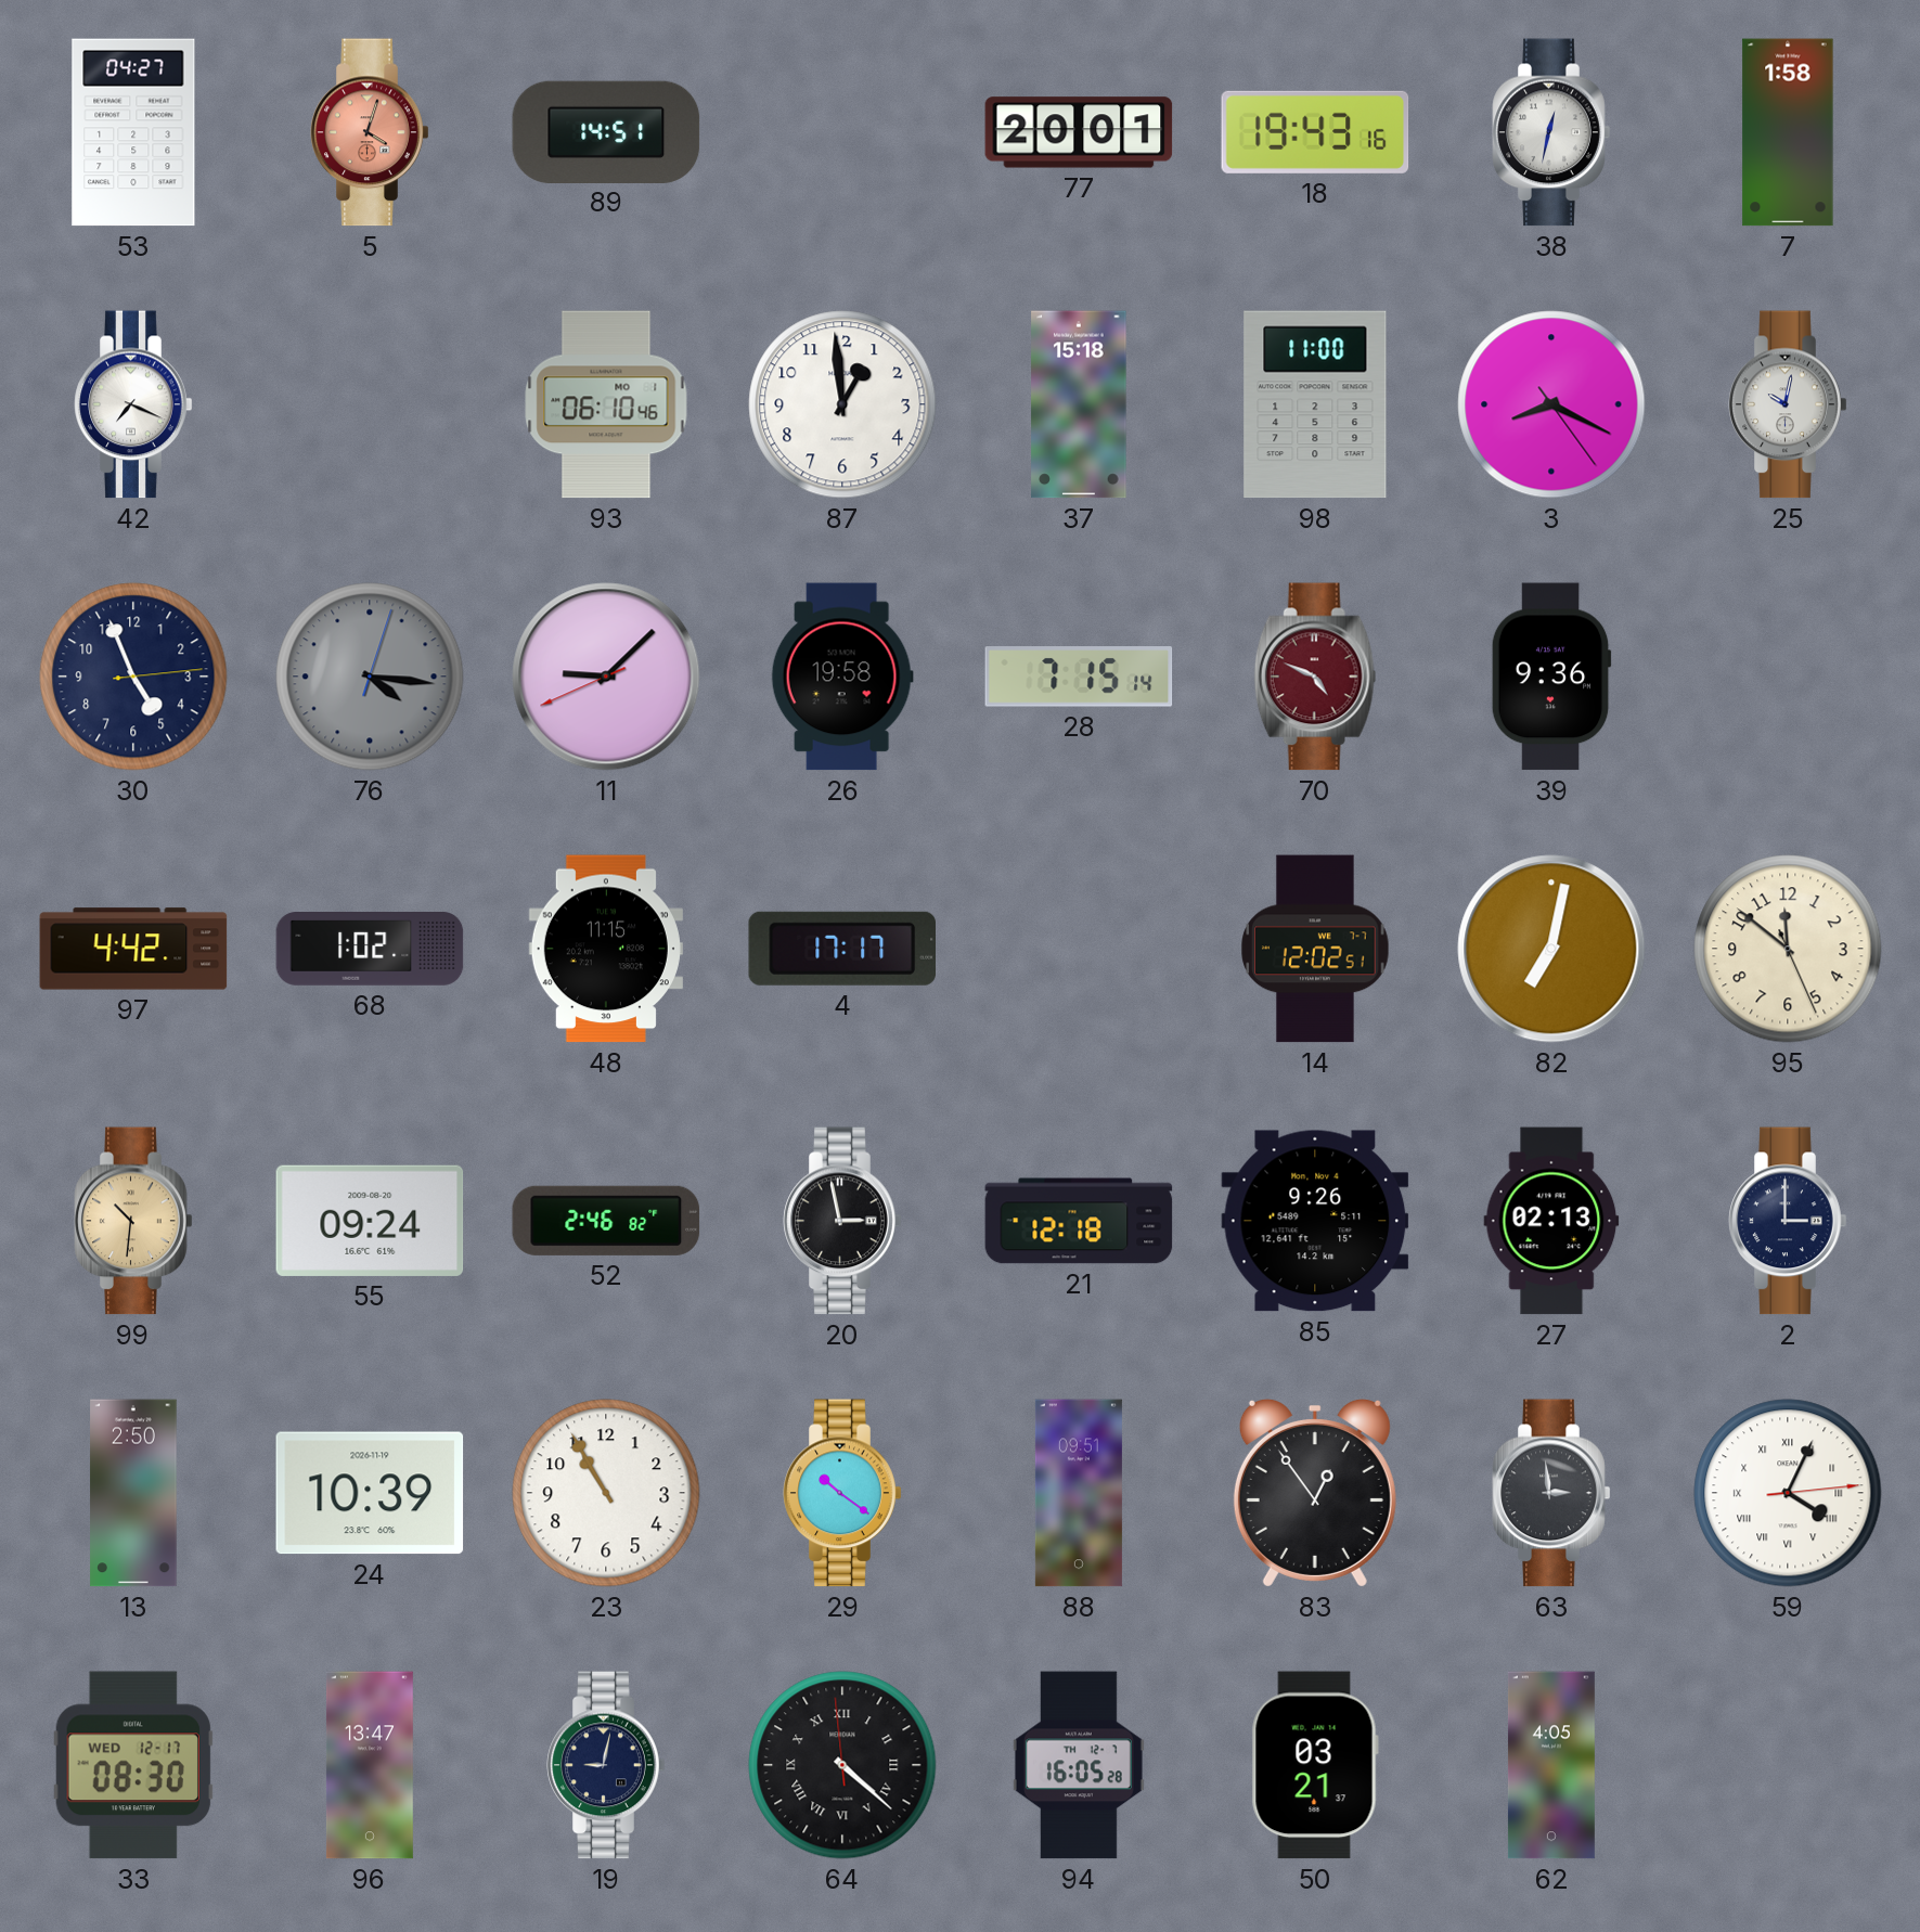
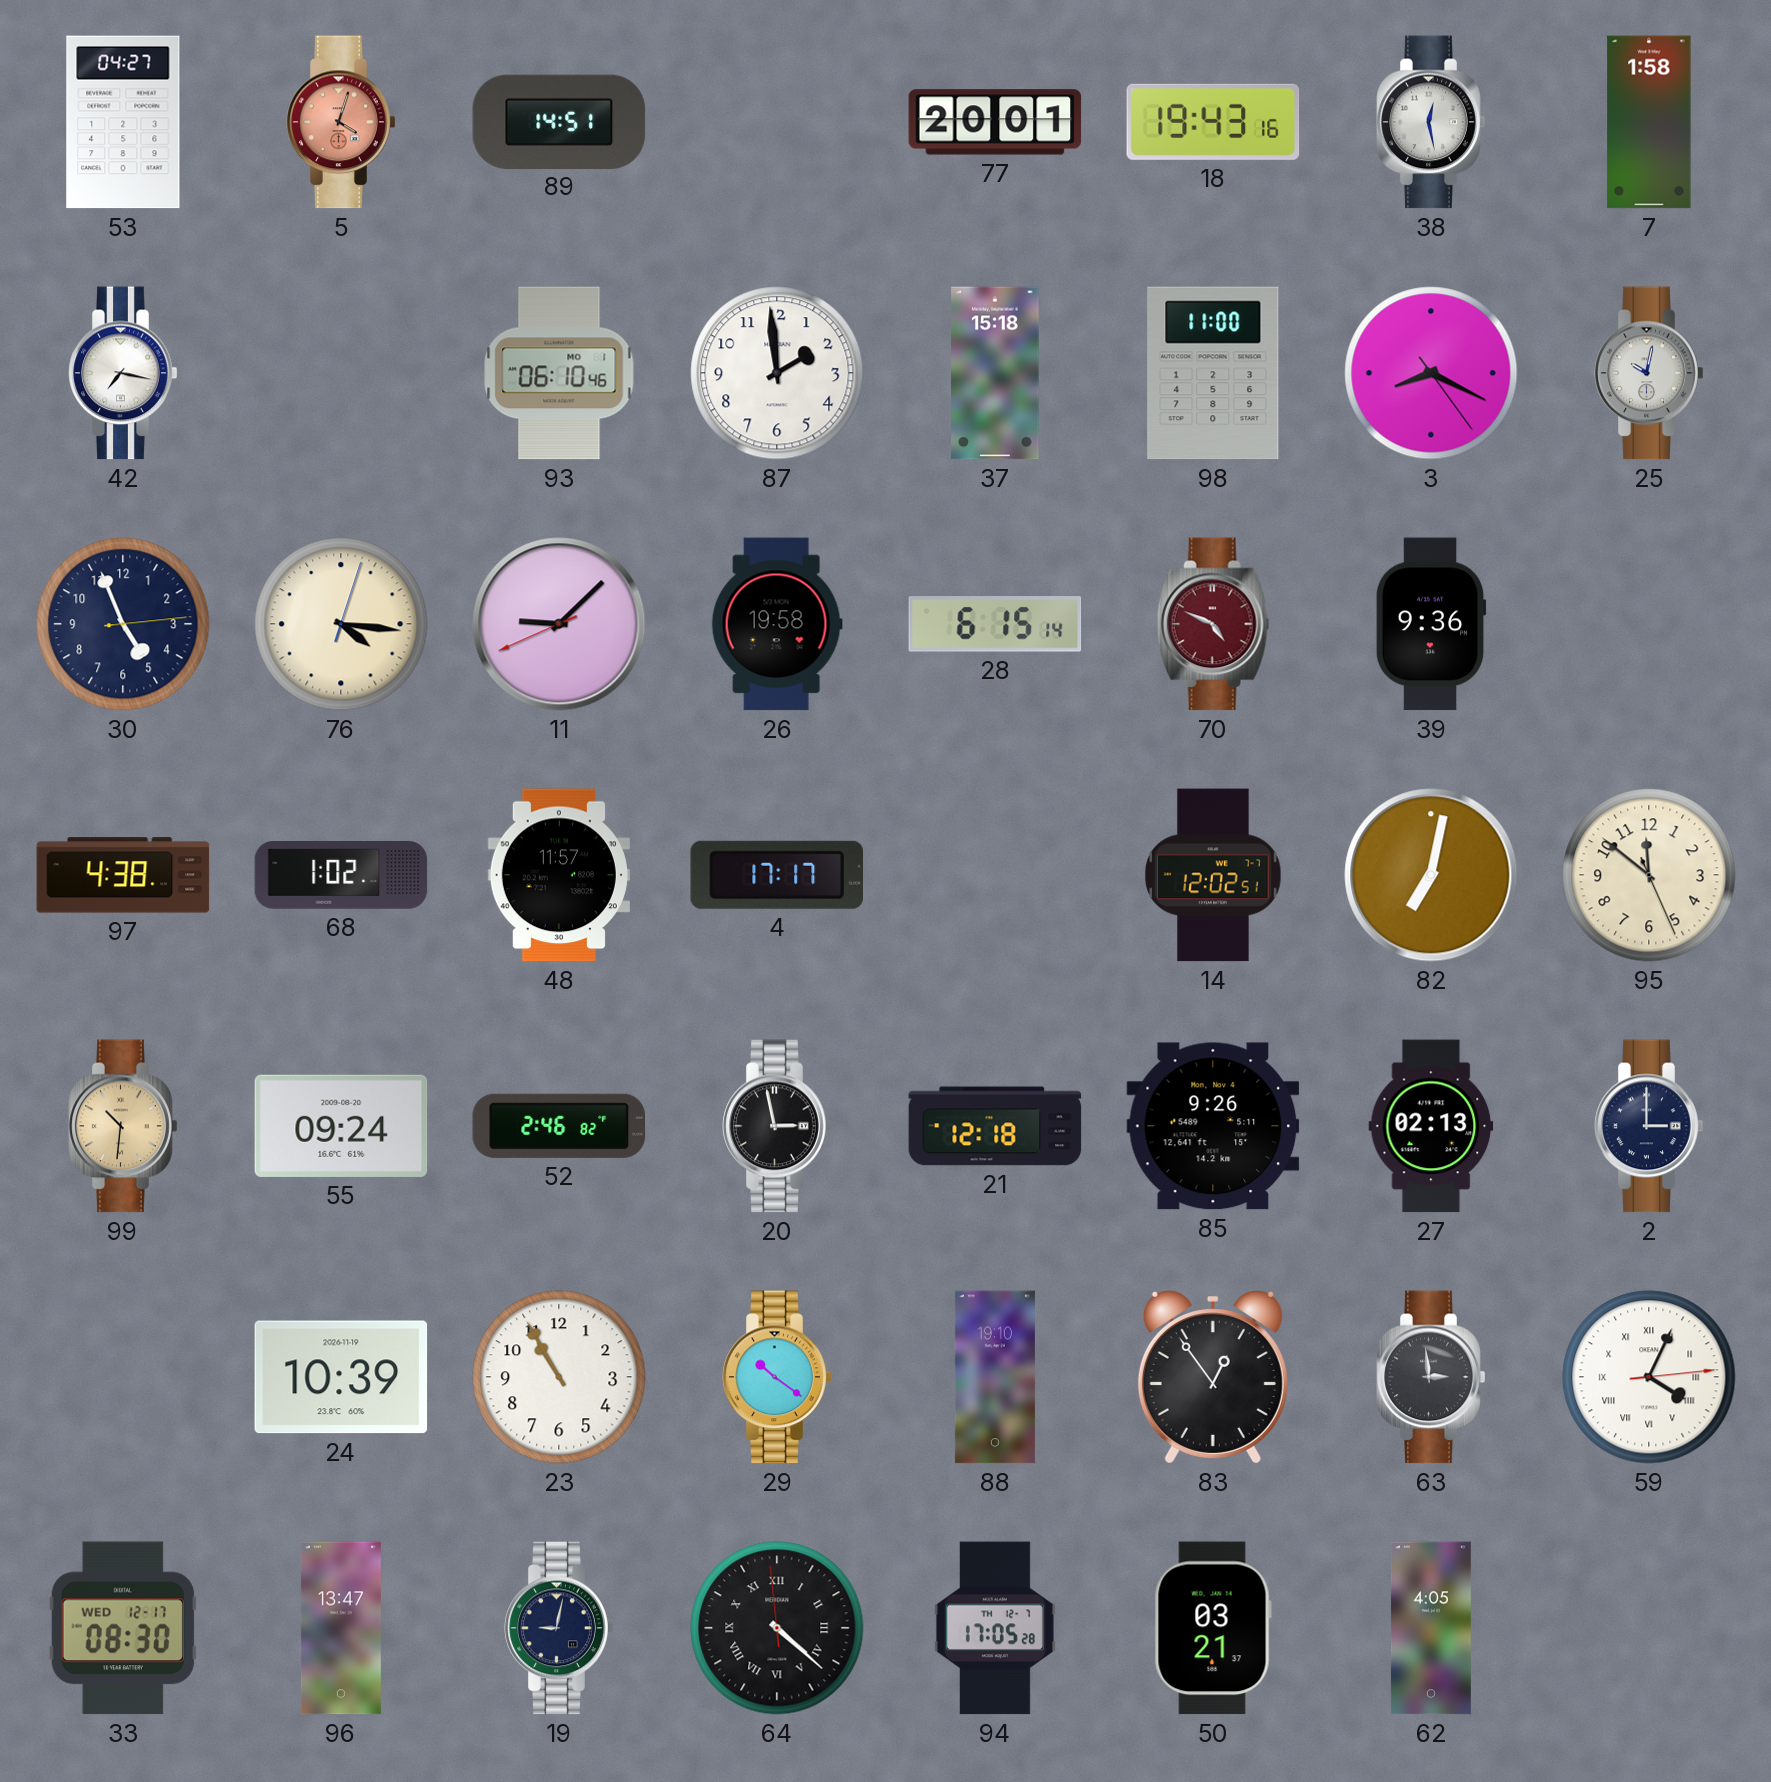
38: 12:32 -> 12:28 (1431, 122)
42: 7:19 -> 7:17 (123, 373)
87: 12:59 -> 1:59 (777, 373)
76 dial: grey -> cream (341, 624)
28: 7:15 -> 6:15 (995, 624)
97: 4:42 -> 4:38 (123, 875)
48: 11:15 -> 11:57 (559, 875)
13: 2:50 -> none (133, 1493)
88: 09:51 -> 19:10 (995, 1377)
94: 16:05 -> 17:05 (995, 1628)
